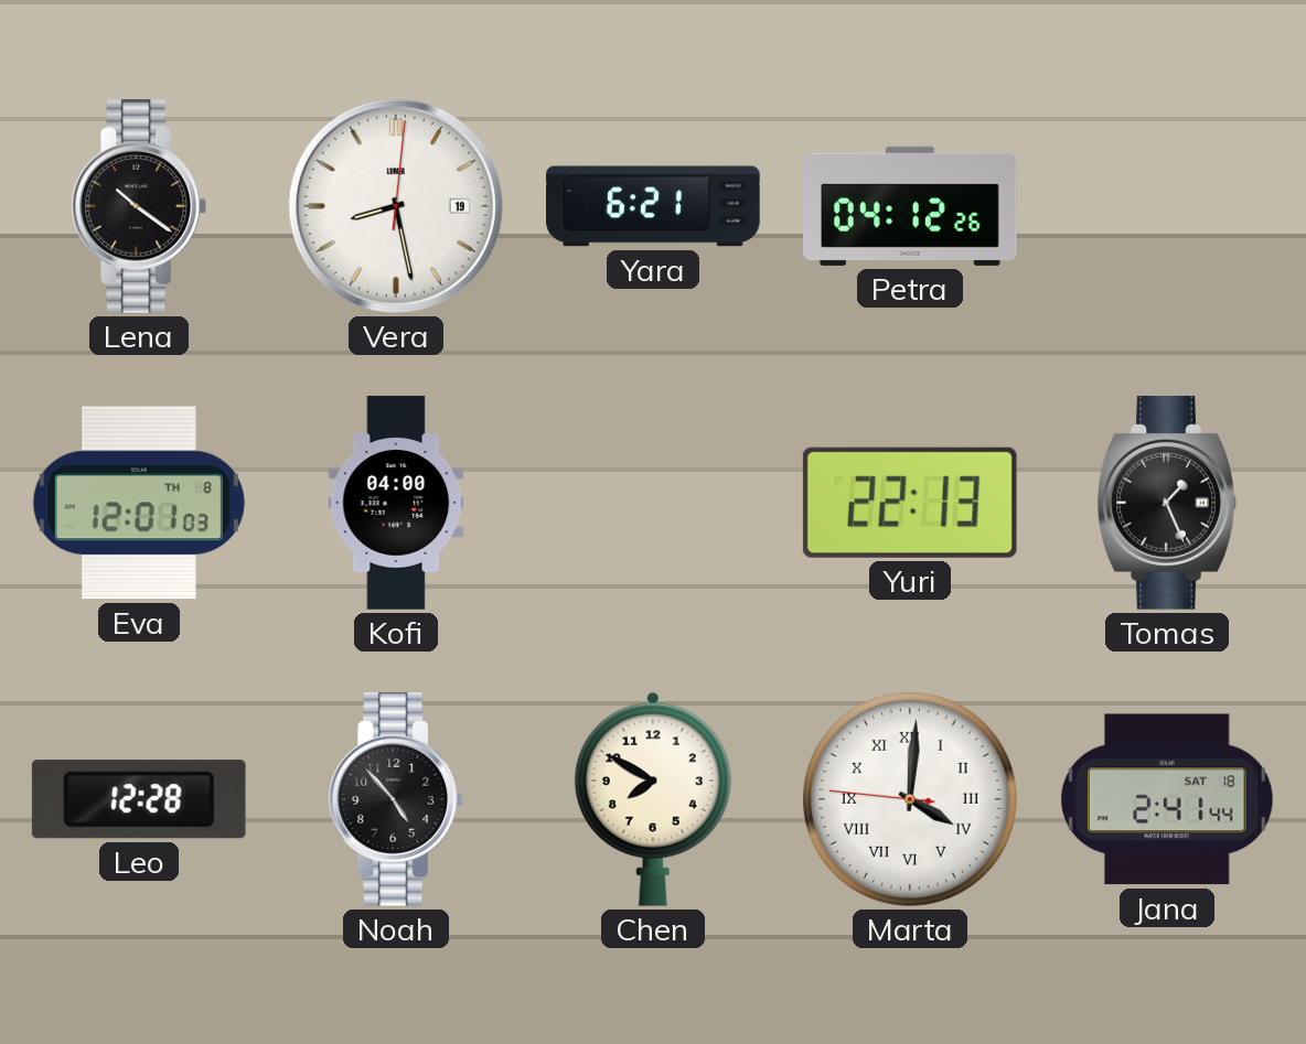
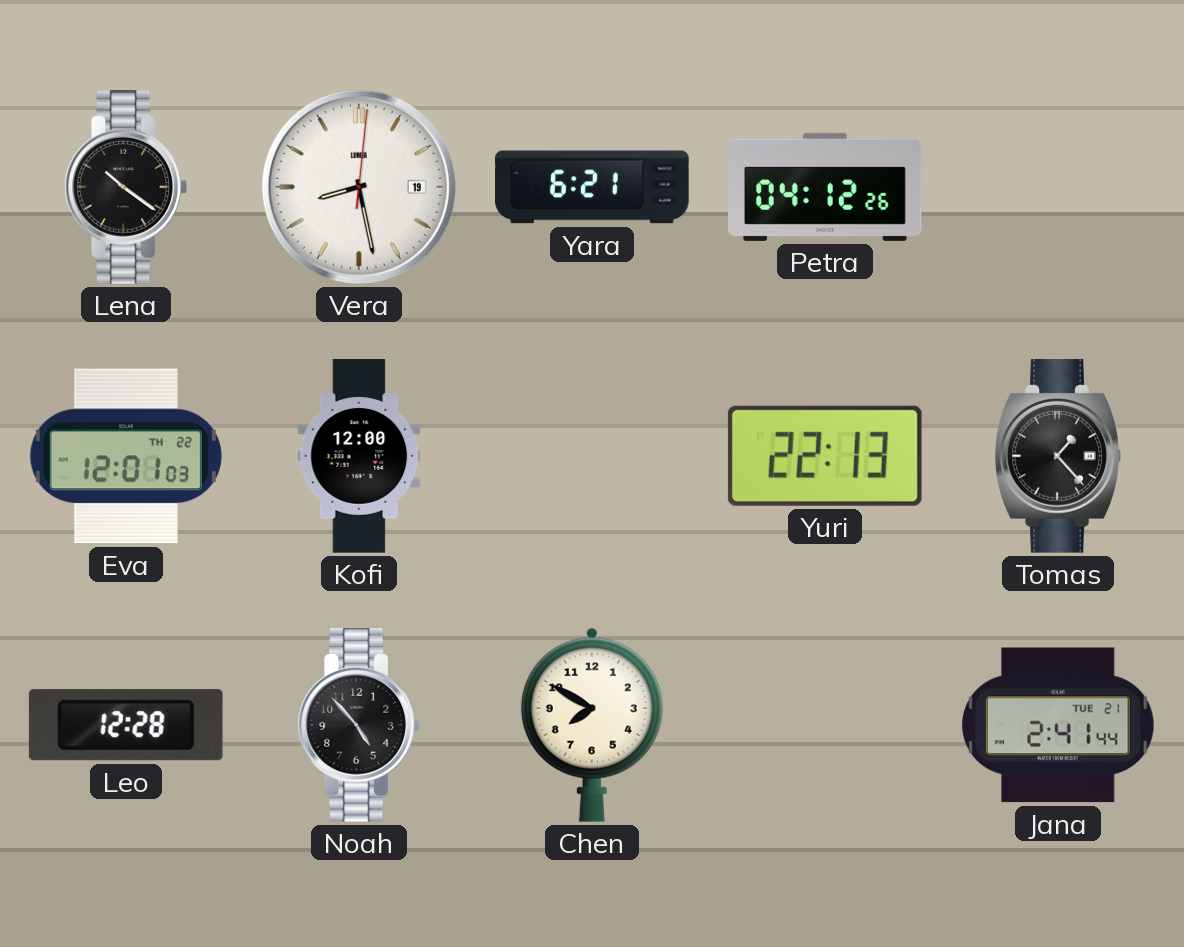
Eva date: TH 8 -> TH 22 (126, 456)
Kofi: 04:00 -> 12:00 (359, 456)
Tomas: 1:26 -> 1:23 (1058, 457)
Marta: 4:00 -> none (910, 799)
Jana date: SAT 18 -> TUE 21 (1059, 725)
